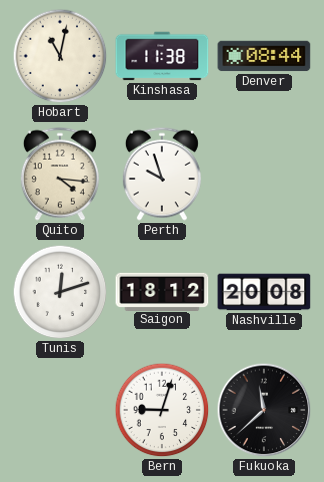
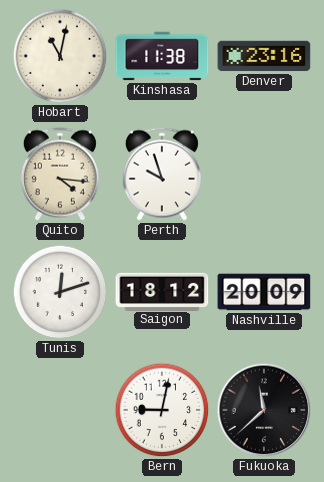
Denver: 08:44 -> 23:16 (264, 56)
Nashville: 20:08 -> 20:09 (264, 292)
Bern: 9:03 -> 9:02 (162, 410)
